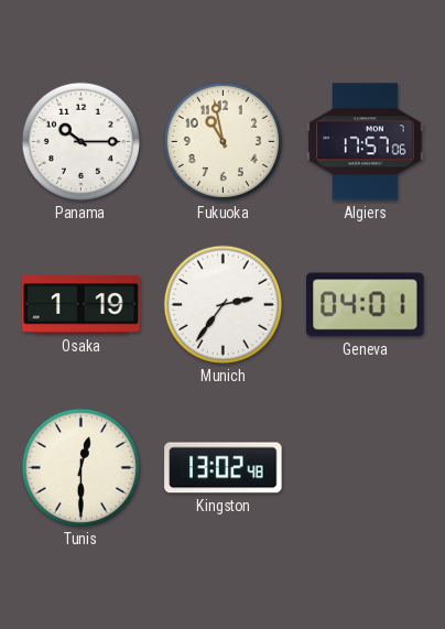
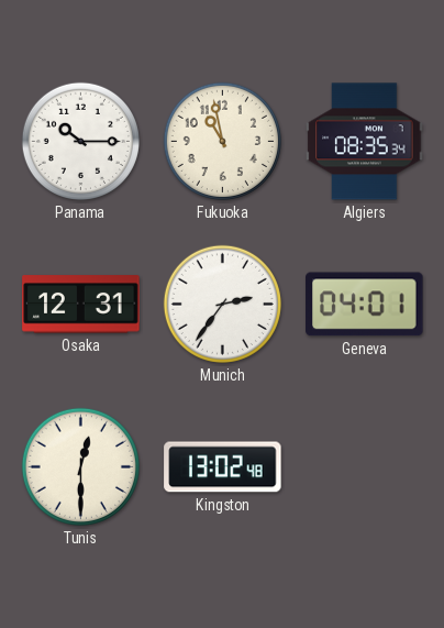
Algiers: 17:57 -> 08:35 (365, 142)
Osaka: 1:19 -> 12:31 (81, 305)
